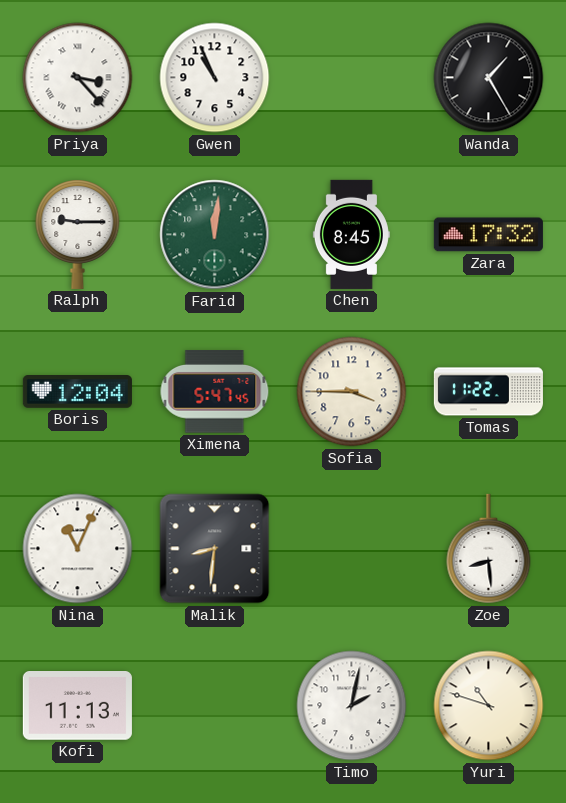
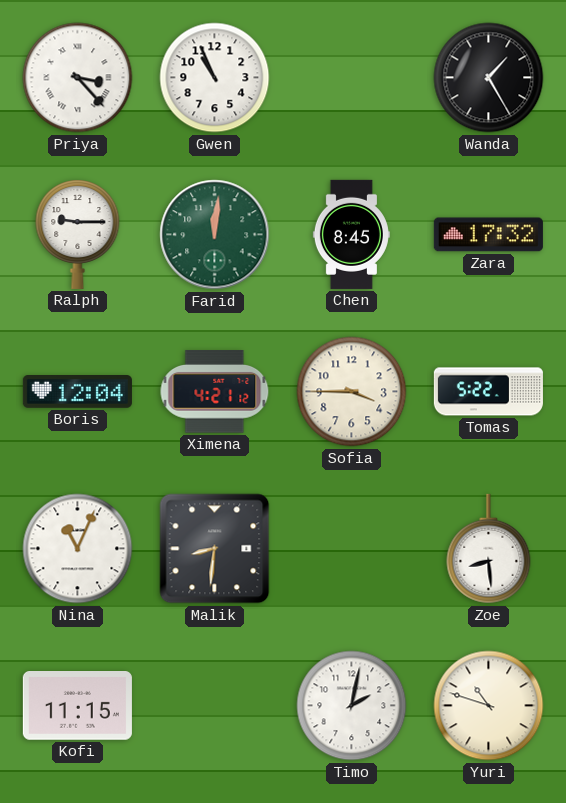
Ximena: 5:47 -> 4:21 (215, 392)
Tomas: 11:22 -> 5:22 (488, 392)
Kofi: 11:13 -> 11:15 (77, 706)
